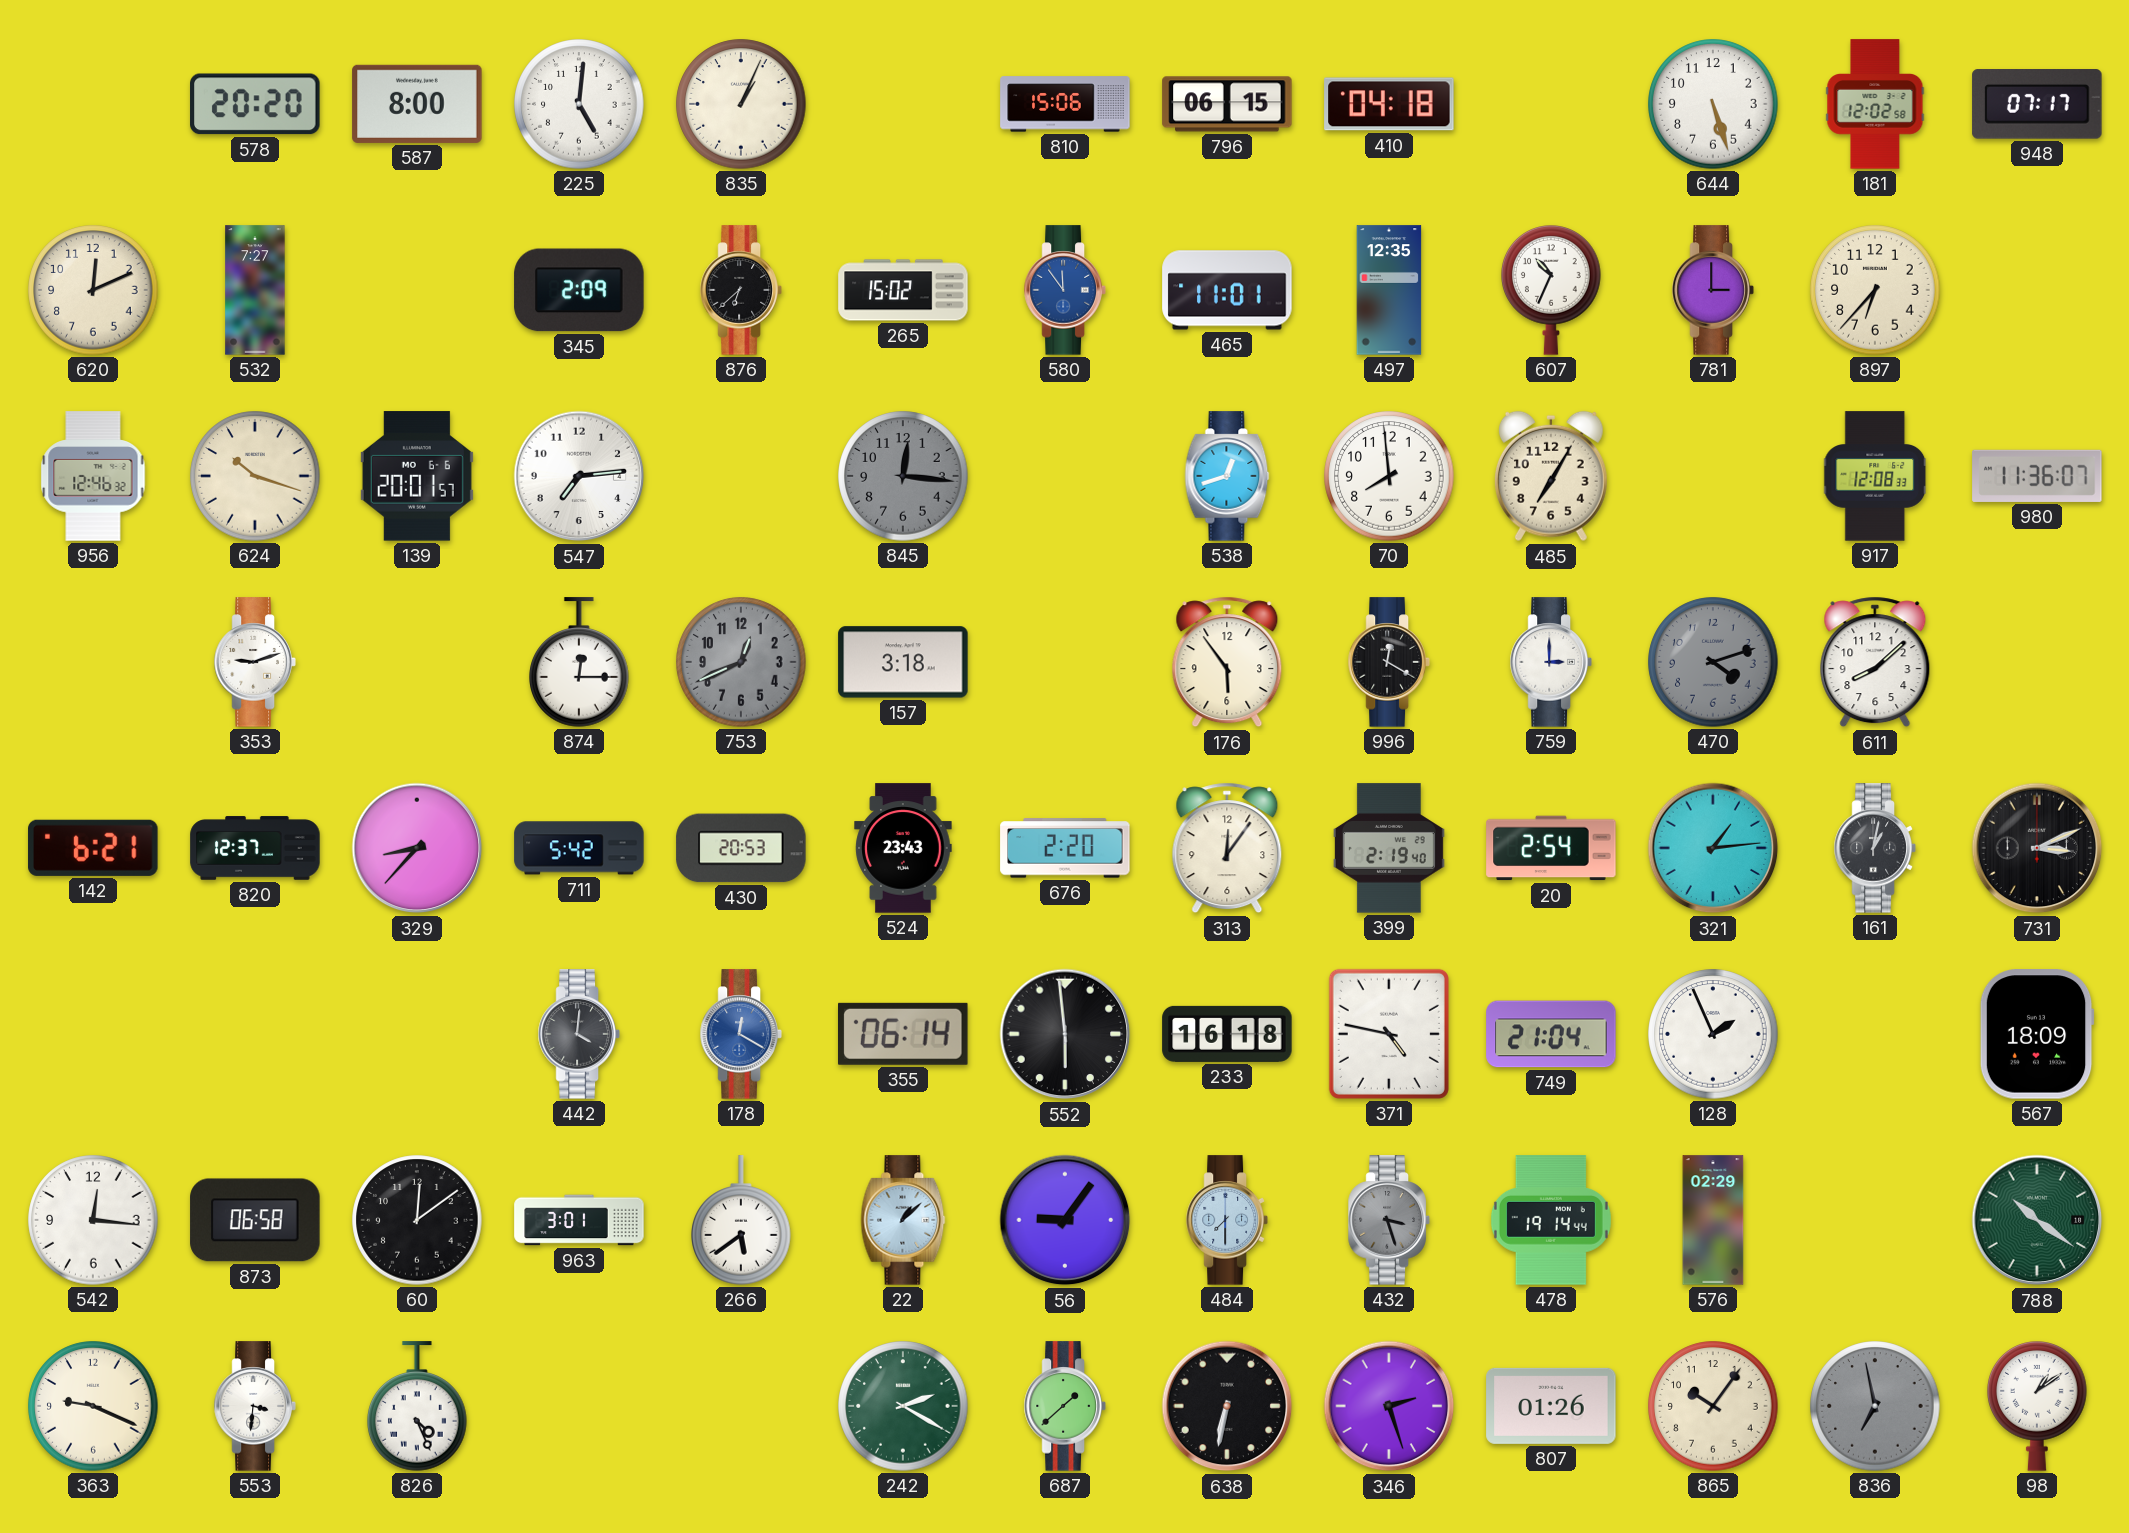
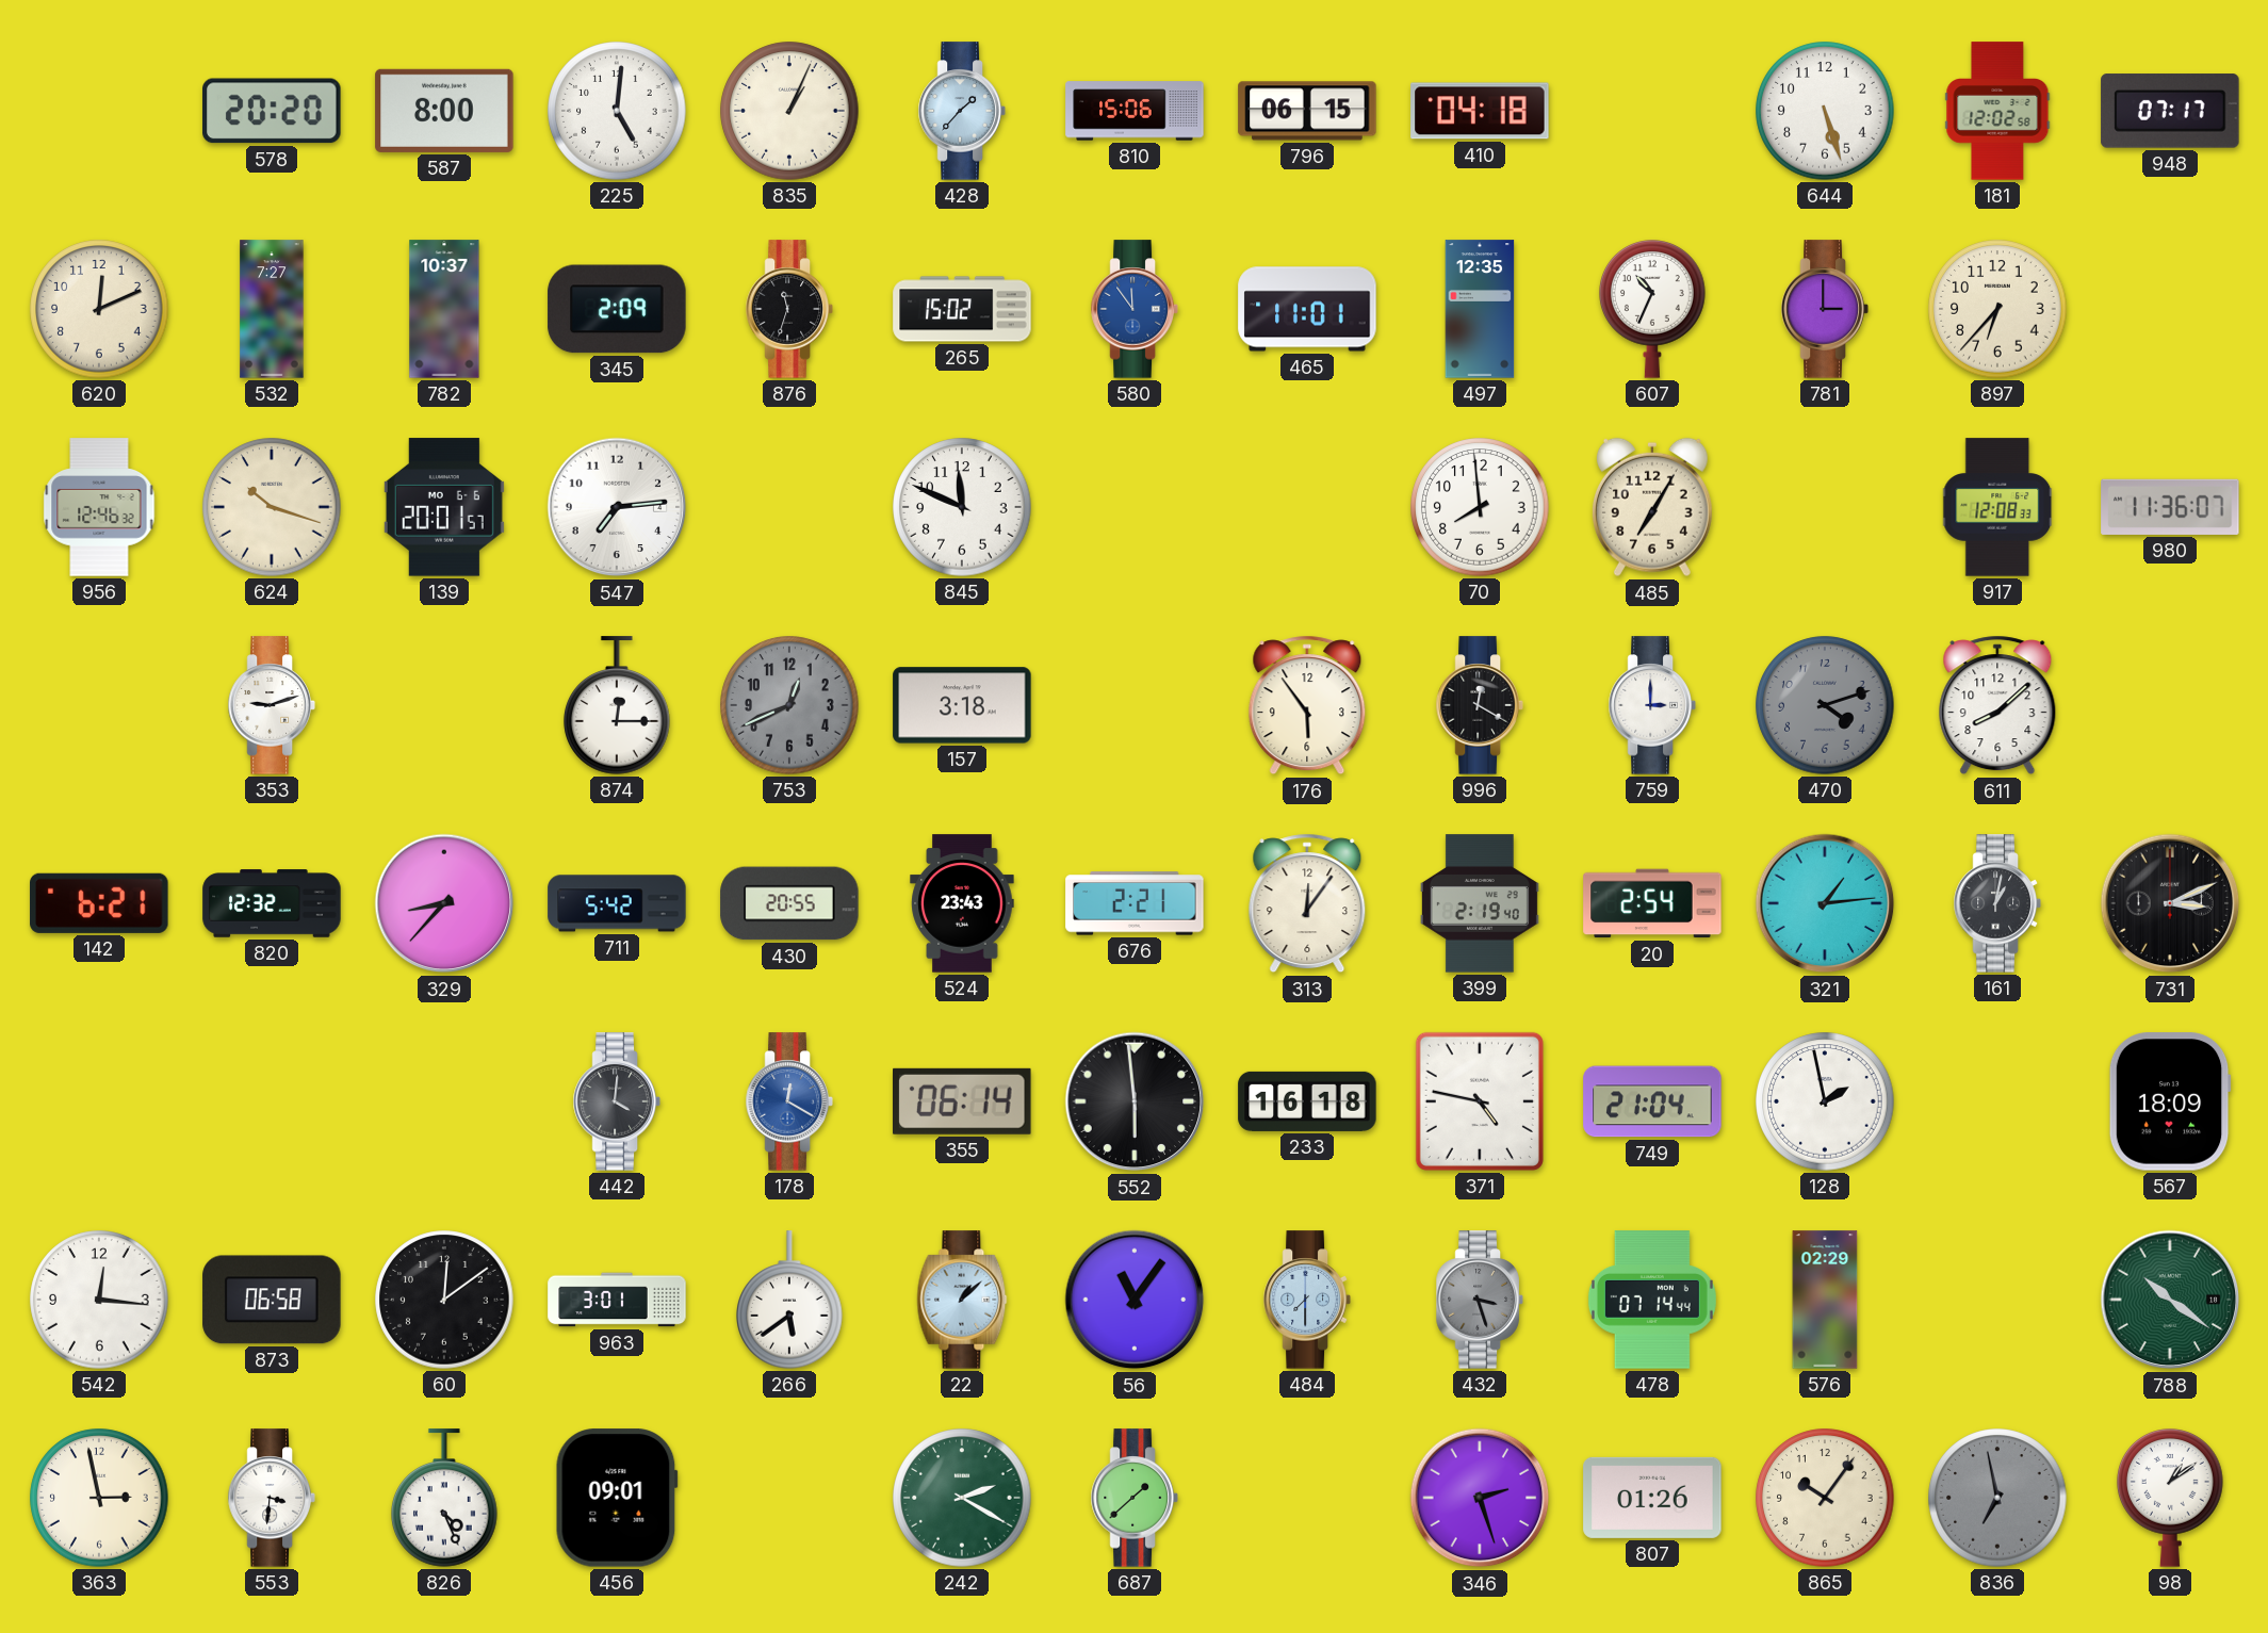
428: none -> 1:37 (962, 111)
782: none -> 10:37 (444, 309)
876: 6:38 -> 11:33 (789, 309)
845: 12:16 -> 11:49 (962, 507)
845 dial: grey -> white (962, 507)
538: 12:42 -> none (1227, 476)
820: 12:37 -> 12:32 (272, 903)
430: 20:53 -> 20:55 (789, 903)
676: 2:20 -> 2:21 (1135, 903)
128: 1:56 -> 1:58 (1825, 1101)
56: 9:06 -> 11:06 (1135, 1300)
478: 19:14 -> 07:14 (1652, 1300)
363: 9:19 -> 2:58 (99, 1498)
456: none -> 09:01 (617, 1498)
638: 6:32 -> none (1227, 1406)
